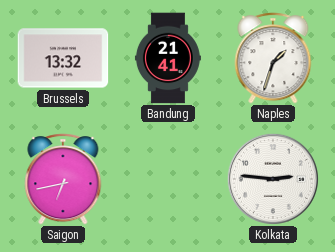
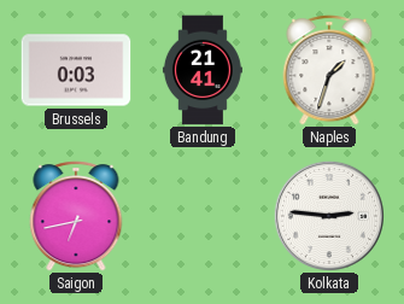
Brussels: 13:32 -> 0:03 (76, 70)
